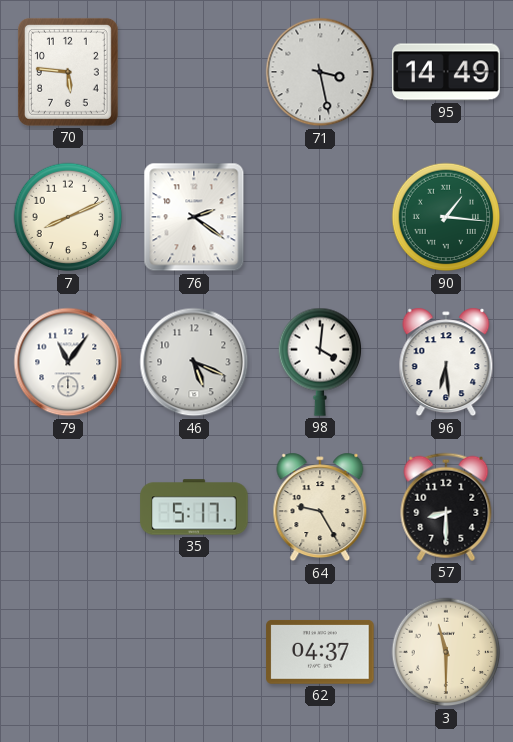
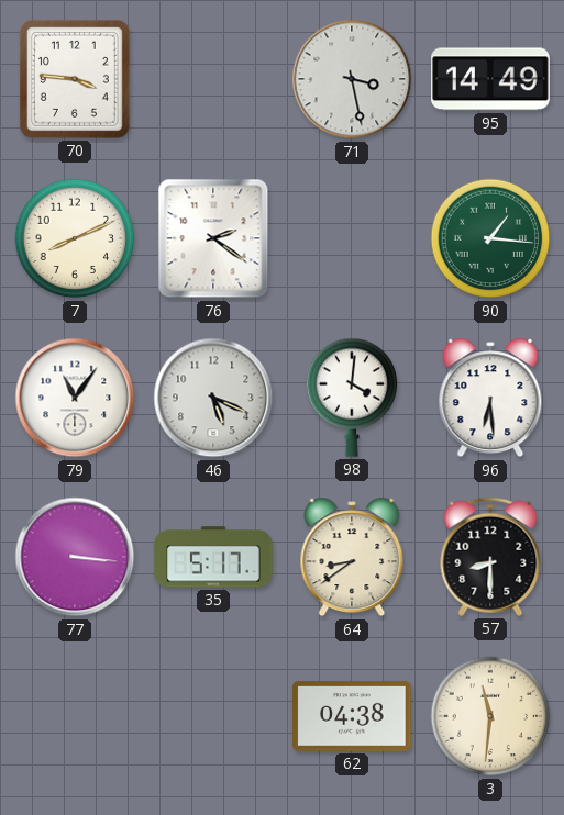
70: 5:46 -> 3:46 (75, 79)
77: none -> 3:16 (75, 557)
64: 9:25 -> 8:39 (352, 557)
62: 04:37 -> 04:38 (352, 716)
3: 11:30 -> 11:31 (490, 716)
